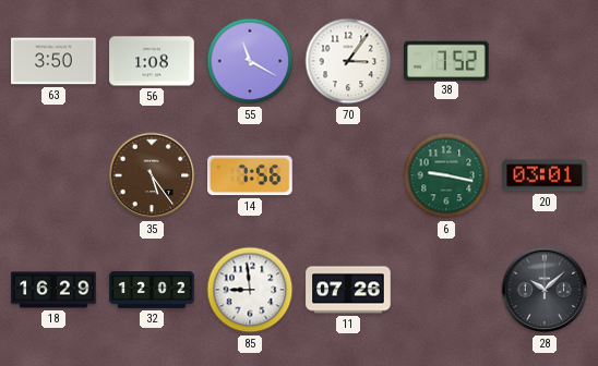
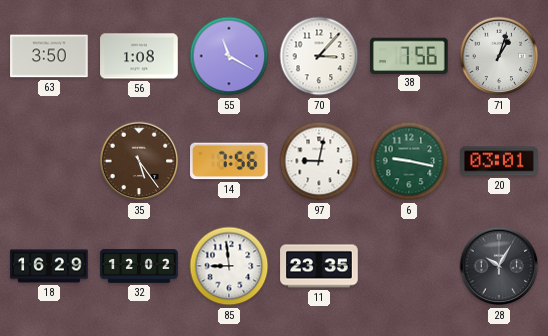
70: 3:06 -> 3:07 (319, 56)
38: 7:52 -> 7:56 (410, 55)
71: none -> 1:03 (499, 56)
97: none -> 9:02 (319, 161)
11: 07:26 -> 23:35 (319, 266)
28: 10:08 -> 10:05 (499, 266)
